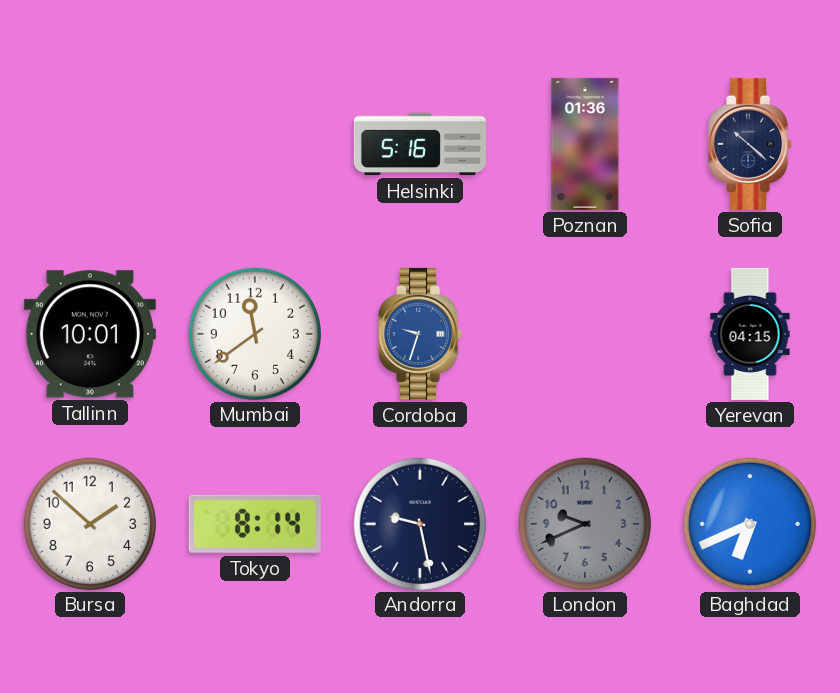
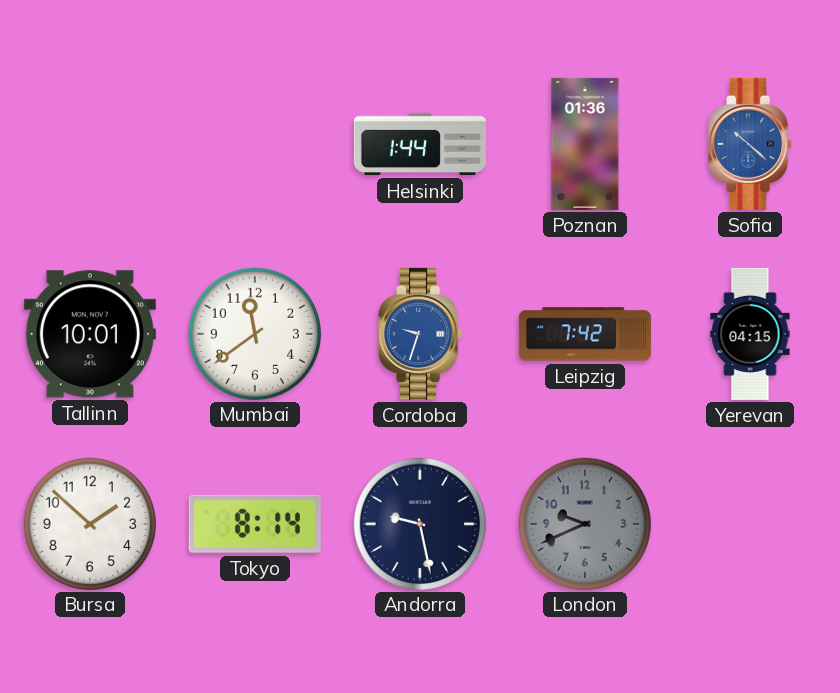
Helsinki: 5:16 -> 1:44 (420, 144)
Sofia dial: navy -> blue (751, 144)
Leipzig: none -> 7:42 (585, 334)
Baghdad: 6:41 -> none (749, 523)
